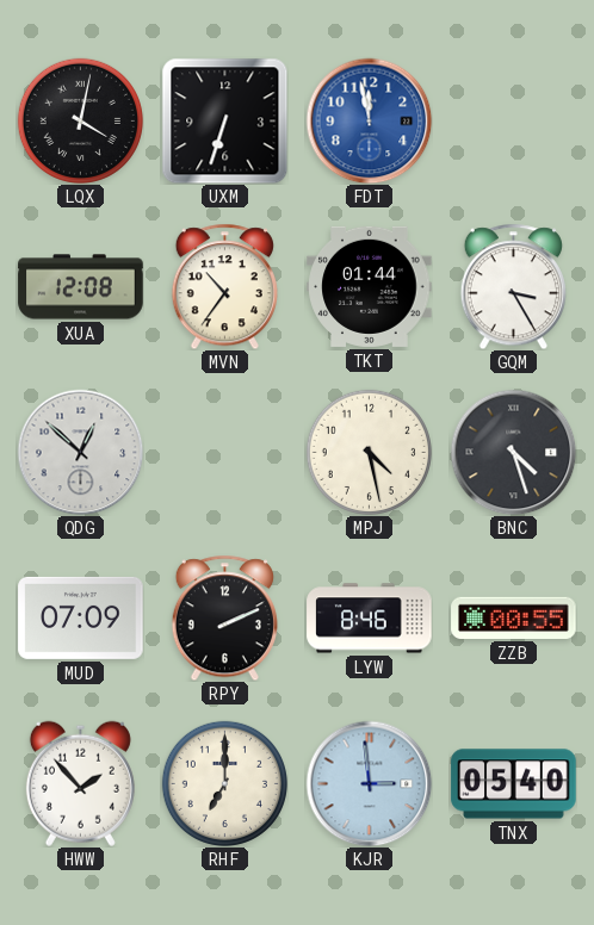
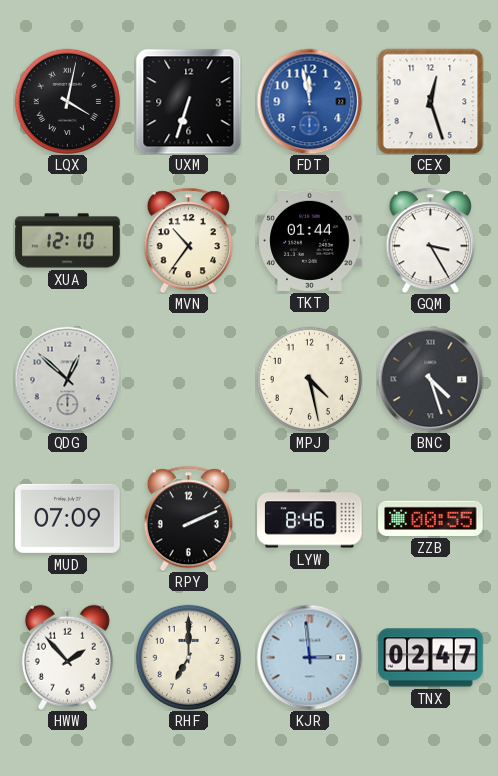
CEX: none -> 12:27 (430, 101)
XUA: 12:08 -> 12:10 (68, 241)
TNX: 05:40 -> 02:47 (431, 658)
